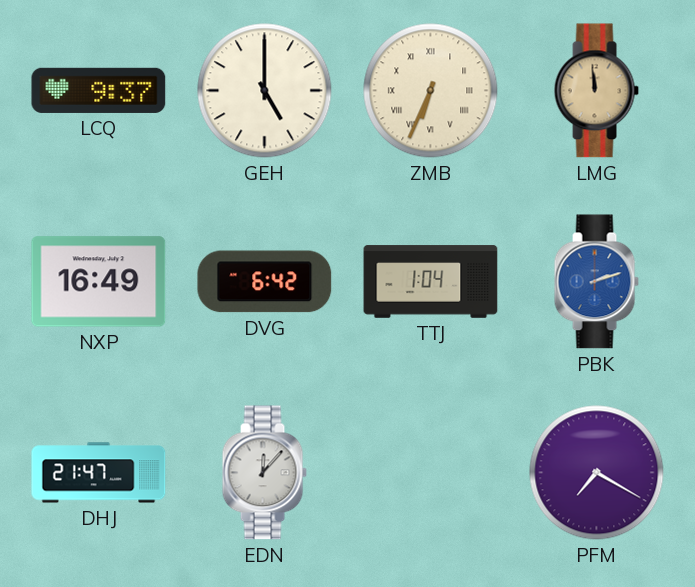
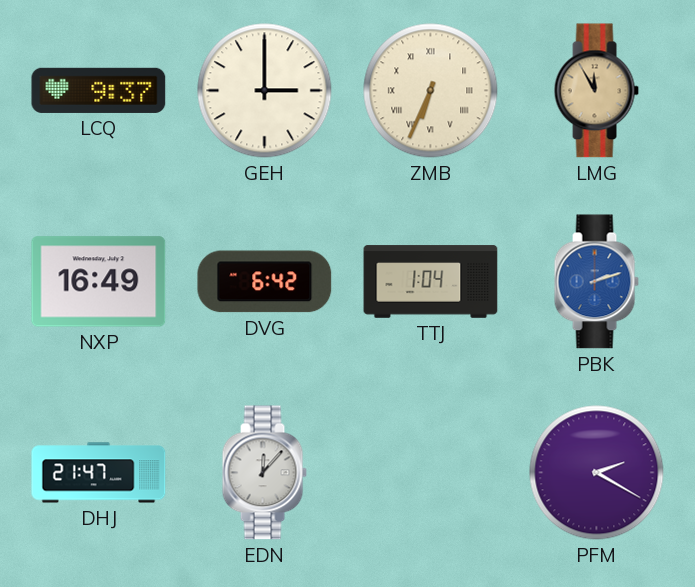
GEH: 5:00 -> 3:00 (265, 91)
LMG: 11:59 -> 11:55 (596, 91)
PFM: 7:20 -> 2:20 (597, 473)
